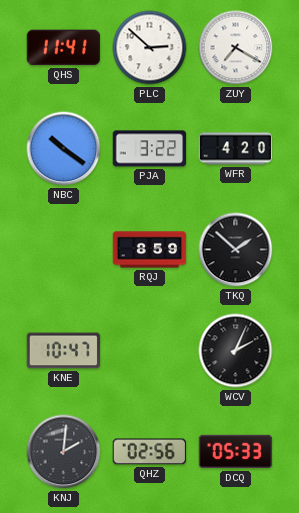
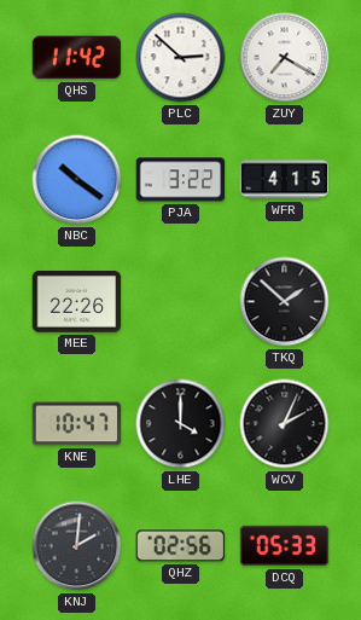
QHS: 11:41 -> 11:42 (77, 58)
WFR: 4:20 -> 4:15 (285, 180)
MEE: none -> 22:26 (77, 302)
RQJ: 8:59 -> none (150, 250)
LHE: none -> 4:00 (181, 424)
